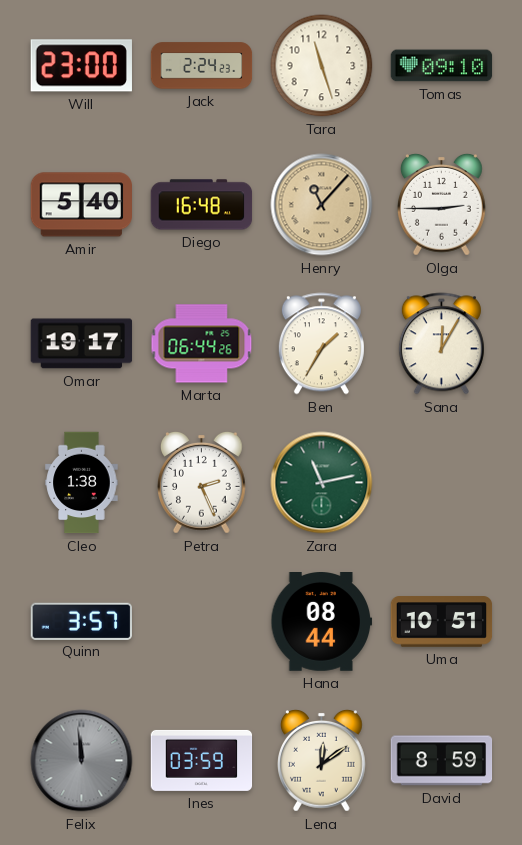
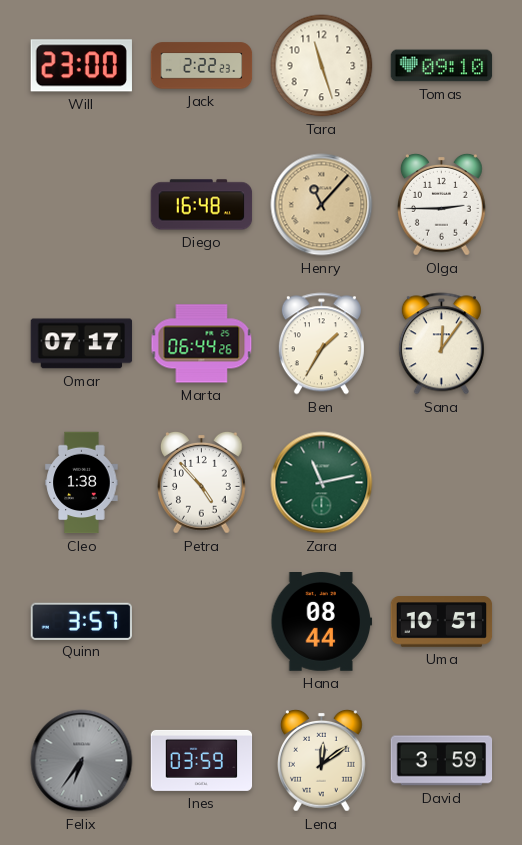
Jack: 2:24 -> 2:22 (202, 66)
Amir: 5:40 -> none (81, 205)
Omar: 19:17 -> 07:17 (82, 344)
Sana: 12:05 -> 12:06 (441, 344)
Petra: 2:26 -> 4:53 (202, 483)
Felix: 11:59 -> 6:36 (82, 761)
David: 8:59 -> 3:59 (442, 761)
